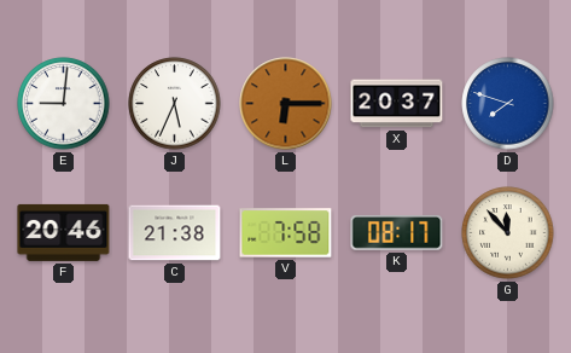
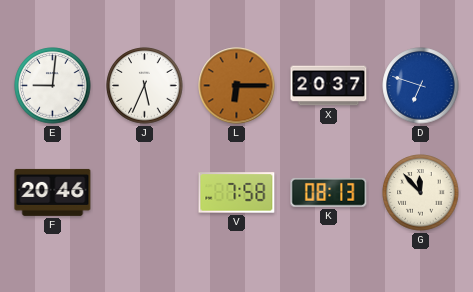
D: 7:48 -> 6:48 (421, 86)
C: 21:38 -> none (175, 233)
K: 08:17 -> 08:13 (329, 192)
